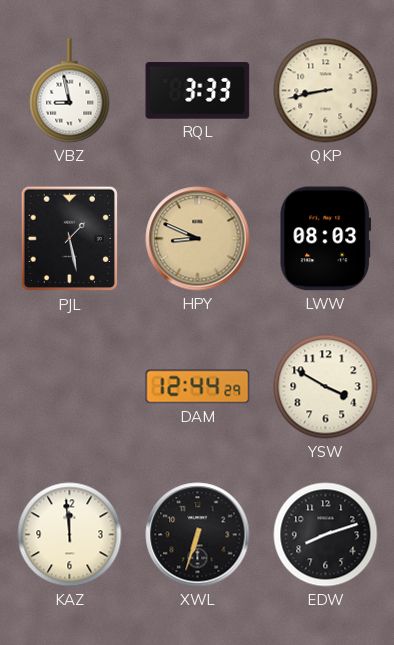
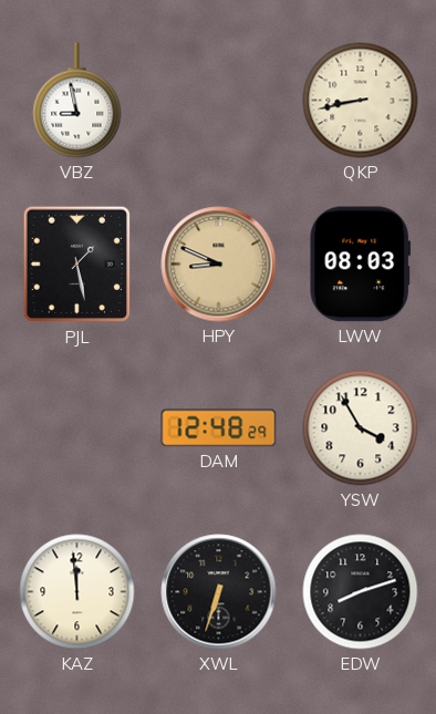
RQL: 3:33 -> none (198, 91)
DAM: 12:44 -> 12:48 (219, 428)
YSW: 3:50 -> 3:55 (361, 428)
